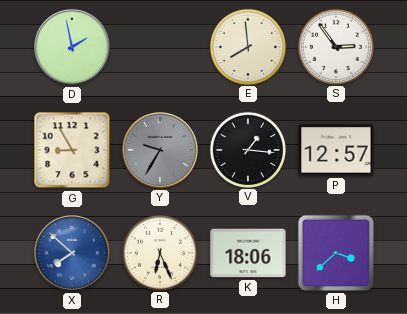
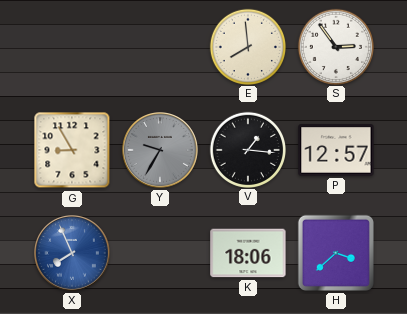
D: 1:58 -> none (73, 48)
X: 7:52 -> 7:56 (73, 254)
R: 6:26 -> none (159, 252)
